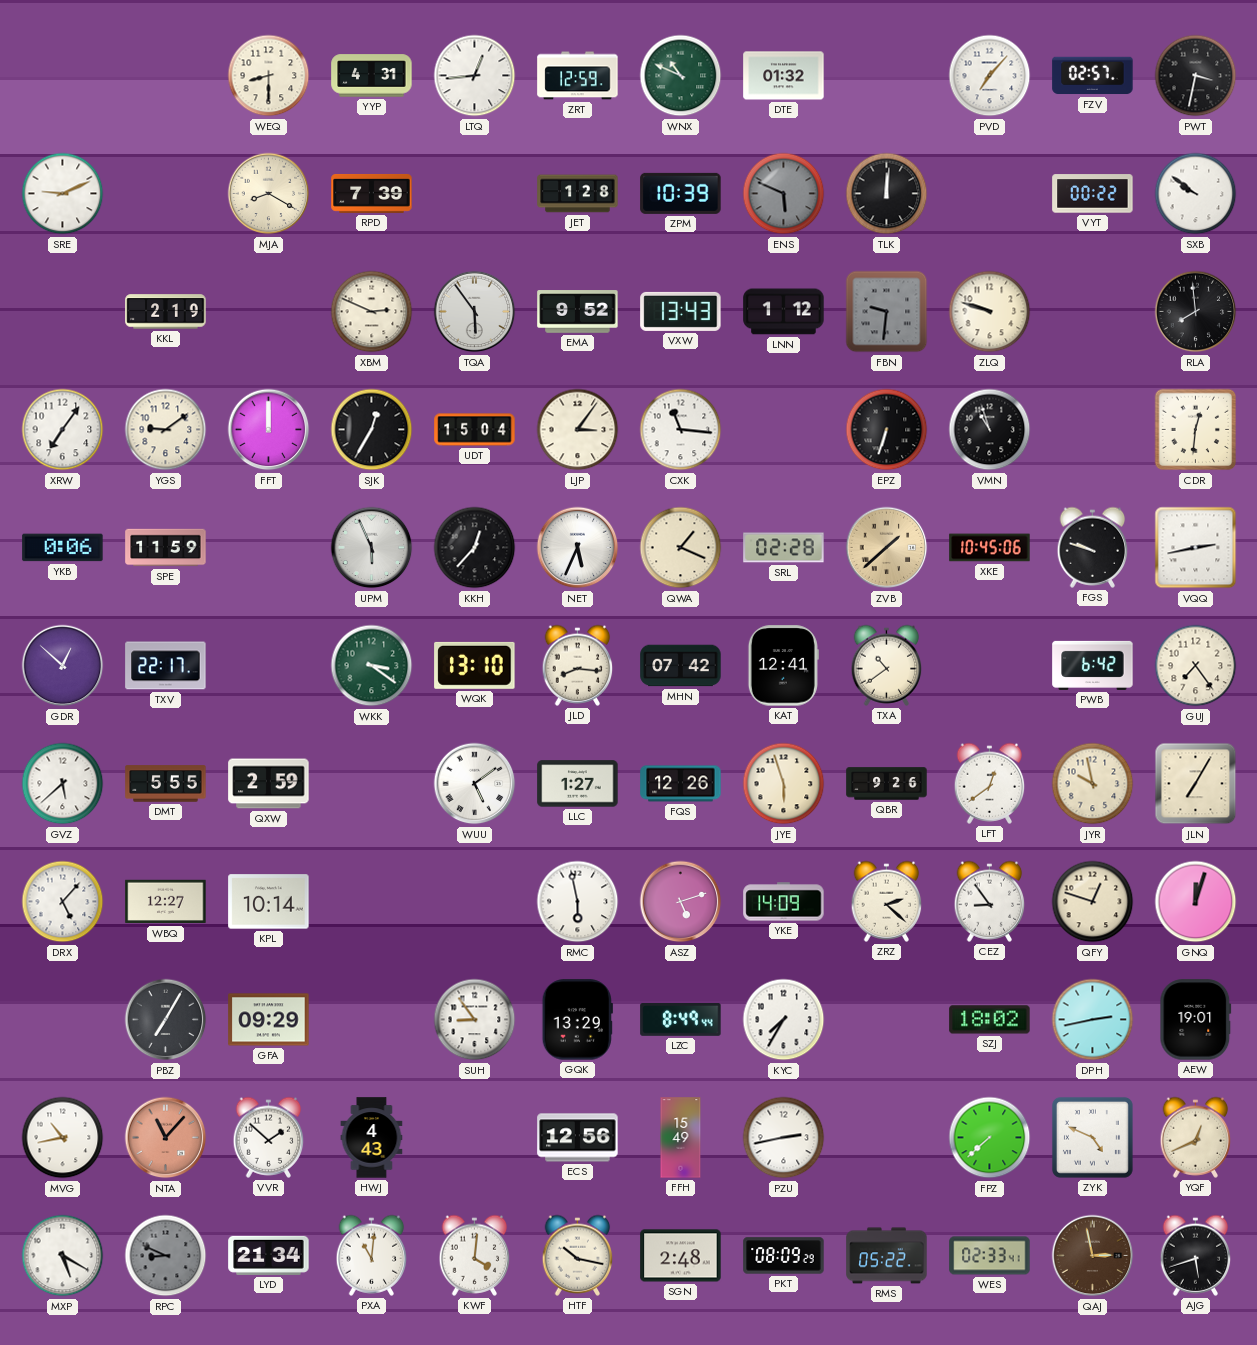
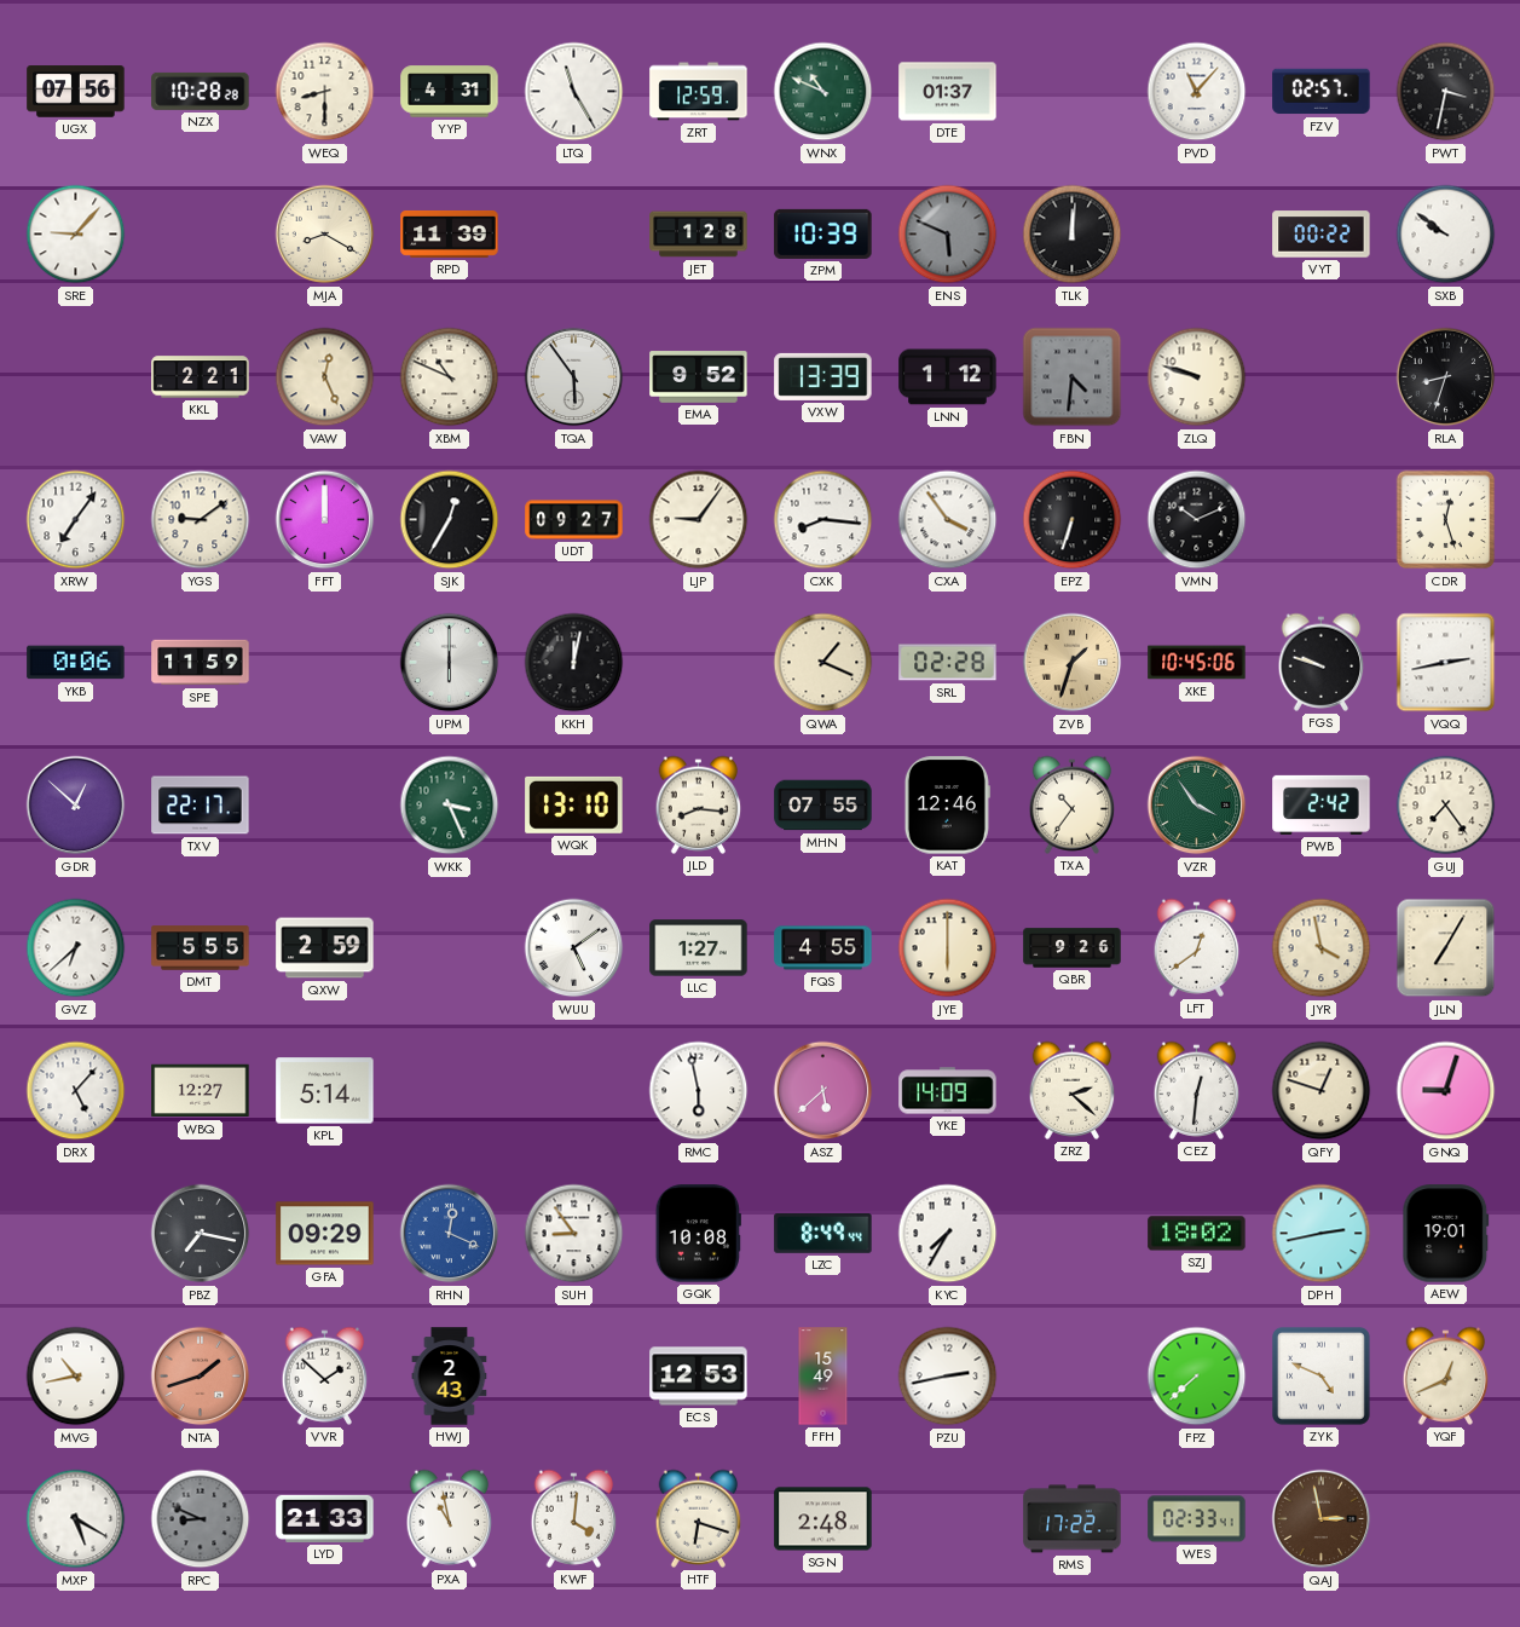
UGX: none -> 07:56 (76, 92)
NZX: none -> 10:28 (201, 91)
LTQ: 12:44 -> 11:25 (574, 92)
DTE: 01:32 -> 01:37 (948, 92)
PVD: 7:07 -> 11:07 (1197, 92)
SRE: 9:11 -> 9:07 (76, 235)
RPD: 7:39 -> 11:39 (450, 235)
KKL: 2:19 -> 2:21 (201, 377)
VAW: none -> 12:26 (325, 377)
XBM: 2:49 -> 10:49 (450, 377)
VXW: 13:43 -> 13:39 (823, 376)
FBN: 9:31 -> 4:31 (1073, 377)
RLA: 7:59 -> 8:33 (1446, 377)
UDT: 15:04 -> 09:27 (574, 520)
LJP: 3:06 -> 9:06 (699, 520)
CXK: 11:16 -> 8:16 (823, 520)
CXA: none -> 3:54 (948, 520)
VMN: 10:57 -> 10:11 (1197, 520)
CDR: 12:31 -> 12:27 (1446, 520)
UPM: 5:56 -> 6:00 (450, 663)
KKH: 12:37 -> 12:02 (574, 663)
NET: 5:34 -> none (578, 548)
ZVB: 1:38 -> 1:33 (1073, 663)
WKK: 3:21 -> 3:26 (450, 806)
MHN: 07:42 -> 07:55 (823, 806)
KAT: 12:41 -> 12:46 (947, 806)
TXA: 10:39 -> 10:36 (1073, 804)
VZR: none -> 3:54 (1197, 806)
PWB: 6:42 -> 2:42 (1322, 804)
GVZ: 5:38 -> 6:38 (76, 948)
FQS: 12:26 -> 4:55 (823, 948)
JYE: 5:57 -> 6:00 (948, 948)
JYR: 9:58 -> 3:58 (1322, 948)
KPL: 10:14 -> 5:14 (325, 1091)
ASZ: 5:12 -> 5:38 (823, 1091)
CEZ: 8:54 -> 12:31 (1197, 1090)
GNQ: 12:03 -> 9:03 (1446, 1091)
PBZ: 7:05 -> 7:17 (201, 1234)
RHN: none -> 12:19 (450, 1234)
GQK: 13:29 -> 10:08 (698, 1234)
NTA: 11:07 -> 1:42 (201, 1377)
HWJ: 4:43 -> 2:43 (450, 1377)
ECS: 12:56 -> 12:53 (699, 1377)
LYD: 21:34 -> 21:33 (325, 1518)
PXA: 11:01 -> 10:58 (450, 1518)
HTF: 10:17 -> 6:18 (699, 1518)
PKT: 08:09 -> none (784, 1256)
RMS: 05:22 -> 17:22 (1073, 1519)
AJG: 5:42 -> none (1196, 1255)
